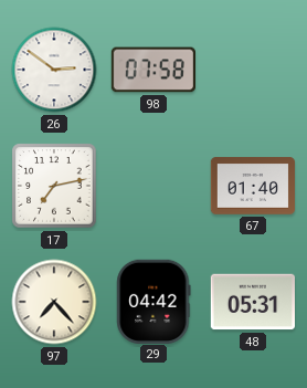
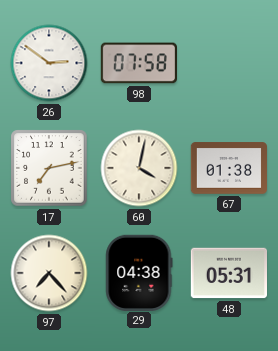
60: none -> 4:02 (139, 168)
67: 01:40 -> 01:38 (229, 168)
29: 04:42 -> 04:38 (139, 272)
